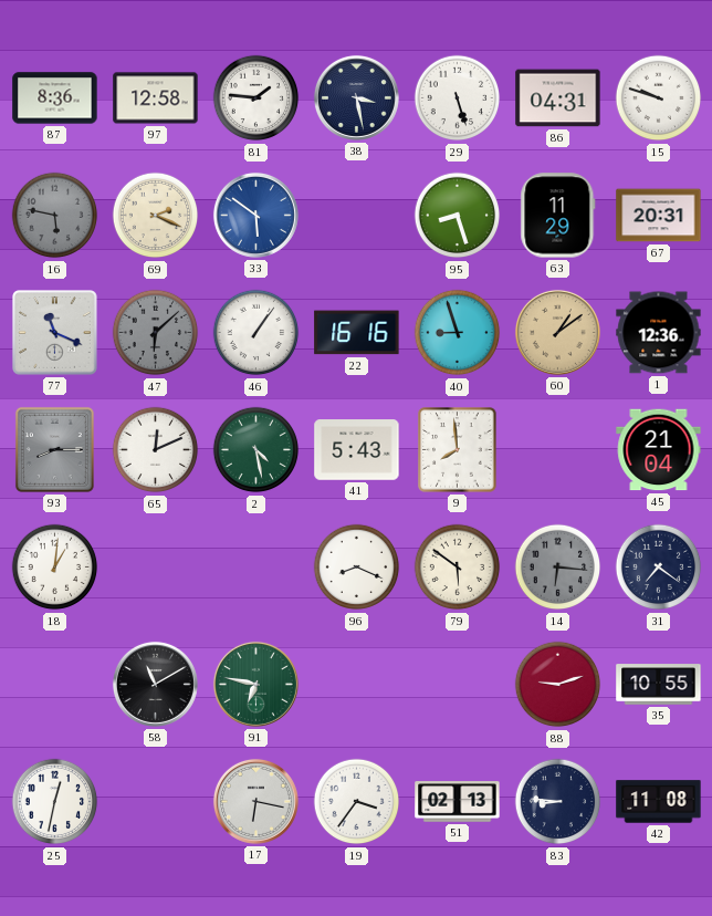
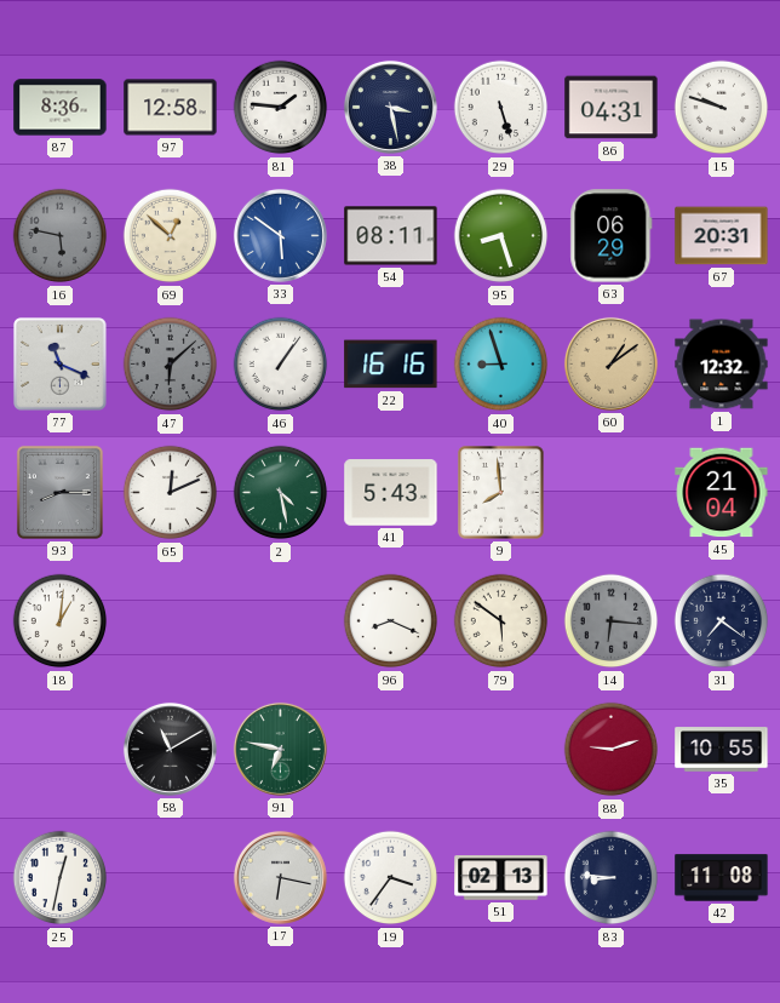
69: 2:19 -> 12:52 (171, 236)
54: none -> 08:11 (391, 236)
63: 11:29 -> 06:29 (612, 236)
1: 12:36 -> 12:32 (722, 365)
